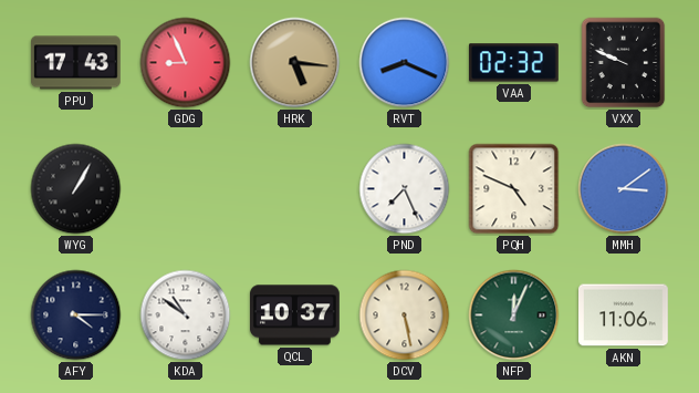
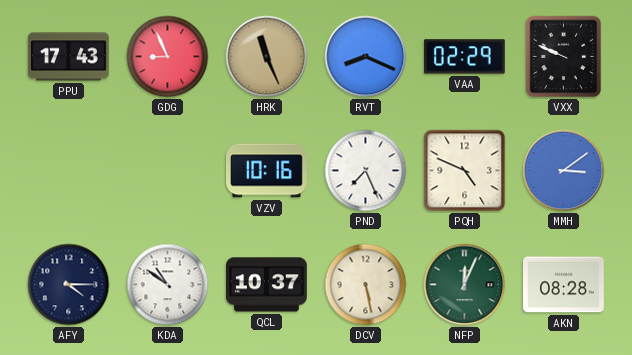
HRK: 5:16 -> 11:26 (267, 57)
VAA: 02:32 -> 02:29 (465, 57)
WYG: 1:05 -> none (76, 189)
VZV: none -> 10:16 (267, 171)
AKN: 11:06 -> 08:28 (564, 285)
